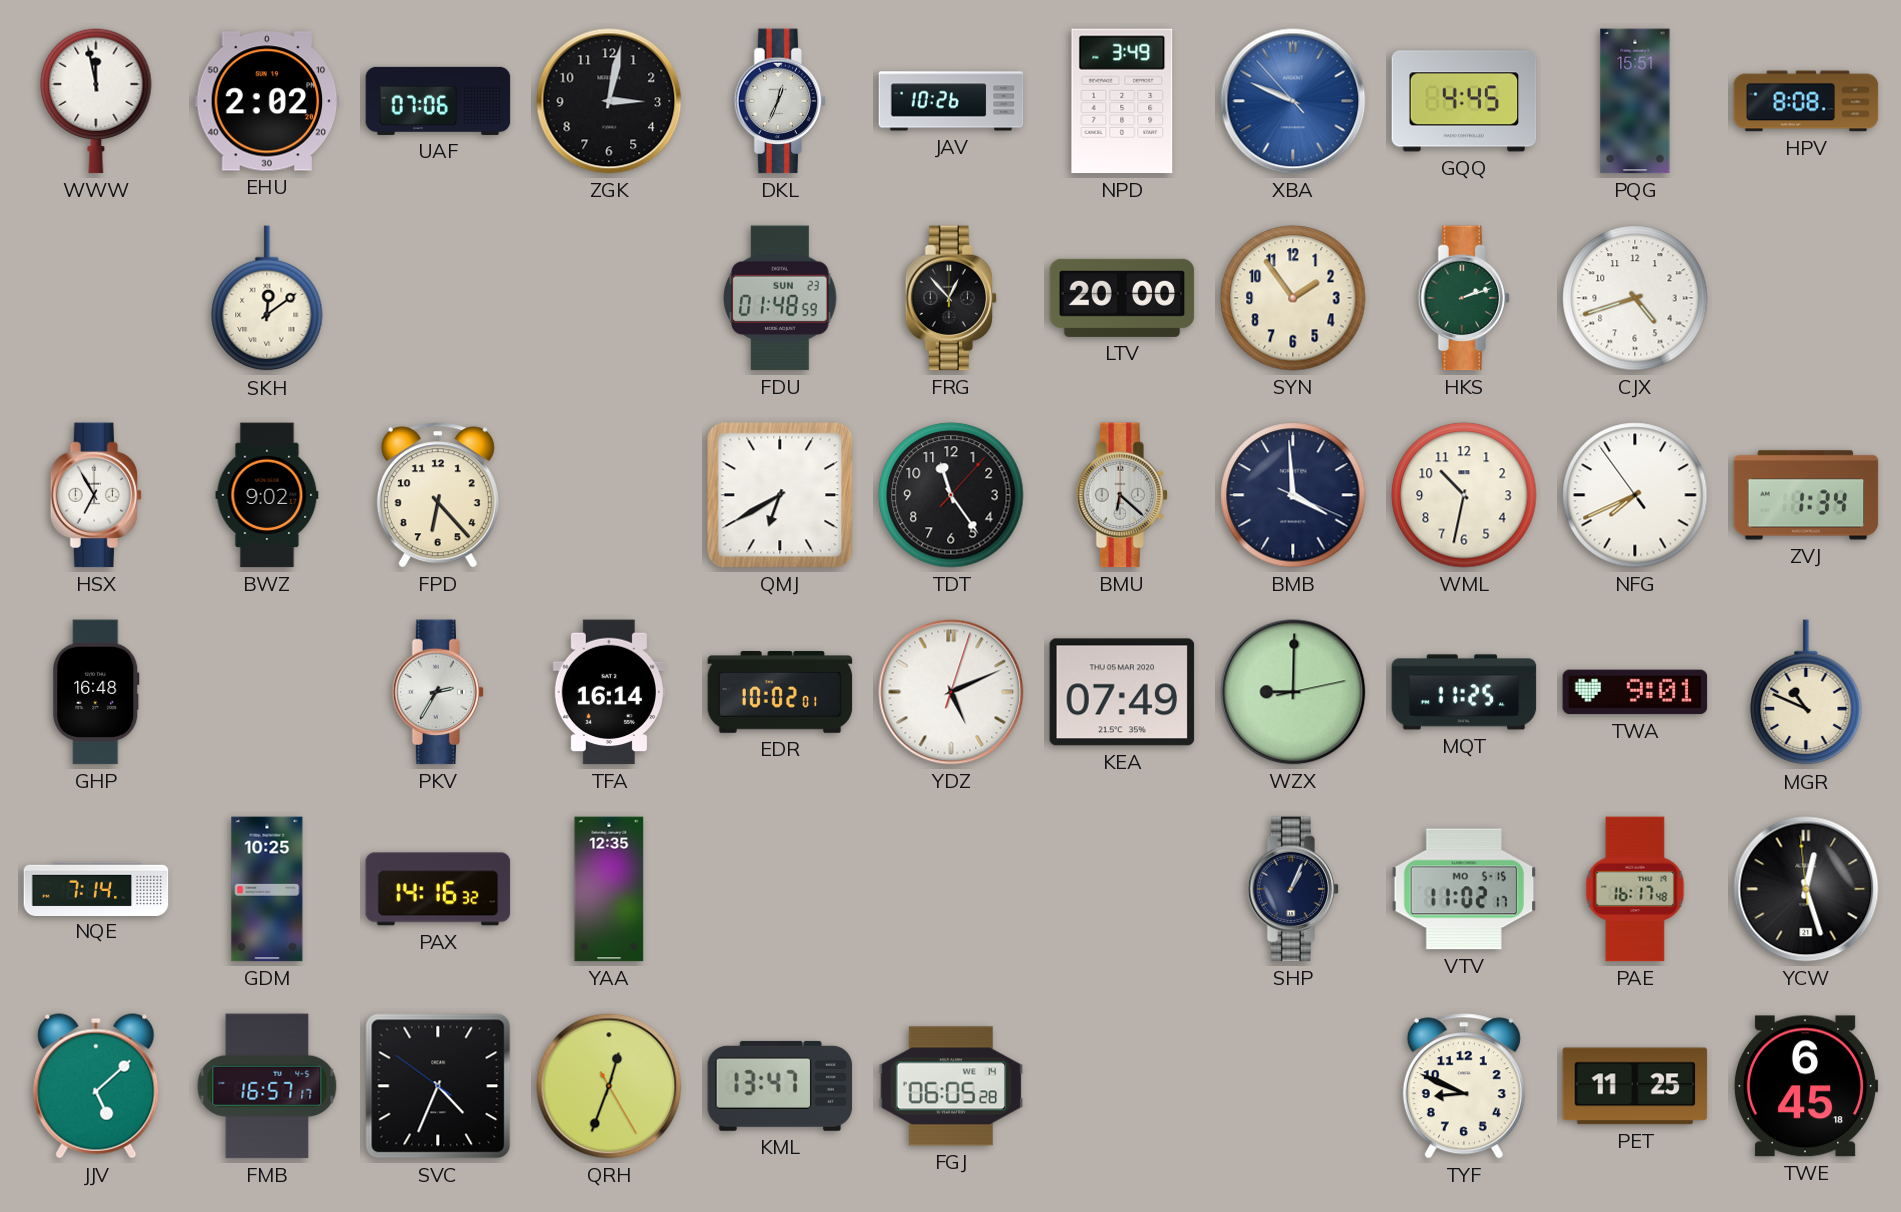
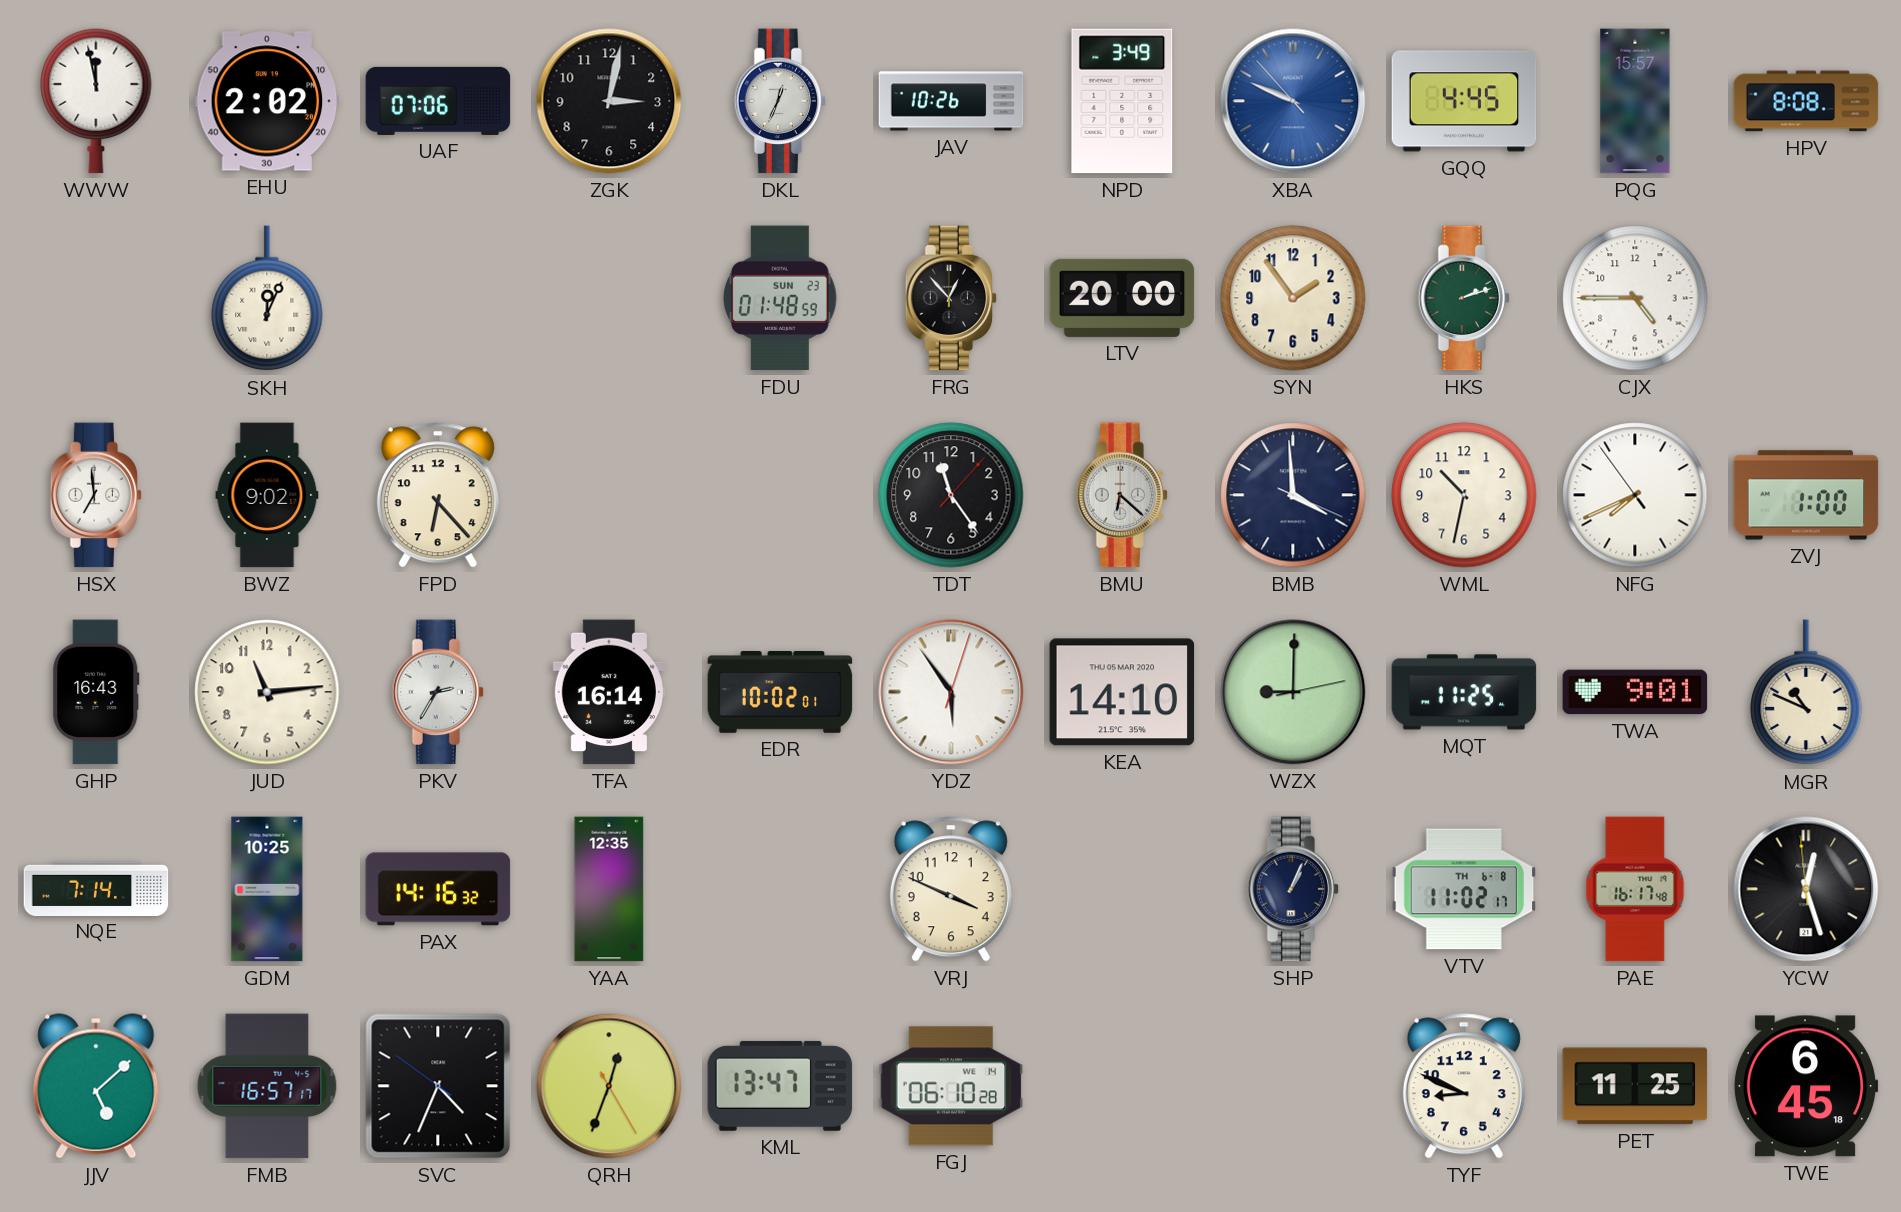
PQG: 15:51 -> 15:57 (1635, 101)
SKH: 12:09 -> 12:04 (267, 299)
CJX: 4:42 -> 4:45 (1635, 298)
HSX: 6:55 -> 6:59 (96, 495)
QMJ: 6:40 -> none (780, 495)
ZVJ: 1:34 -> 1:00 (1806, 495)
GHP: 16:48 -> 16:43 (96, 692)
JUD: none -> 11:14 (267, 692)
YDZ: 5:11 -> 5:54 (951, 692)
KEA: 07:49 -> 14:10 (1122, 692)
VRJ: none -> 3:49 (951, 889)
VTV date: MO 5-15 -> TH 6-8 (1464, 889)
FGJ: 06:05 -> 06:10 (951, 1086)
